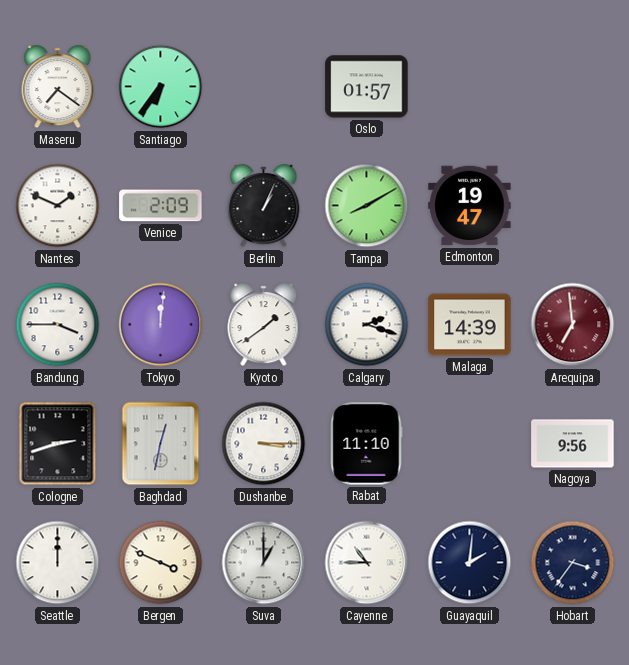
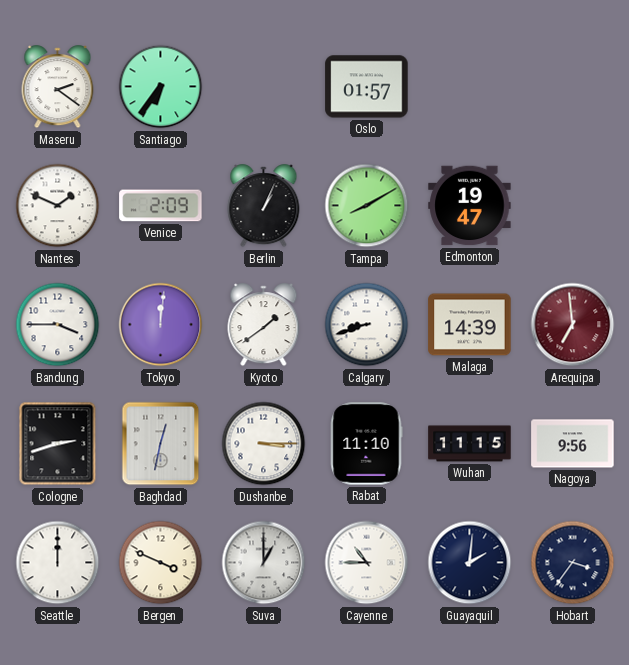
Maseru: 7:21 -> 2:21 (58, 87)
Calgary: 2:18 -> 8:42 (367, 325)
Wuhan: none -> 11:15 (470, 444)
